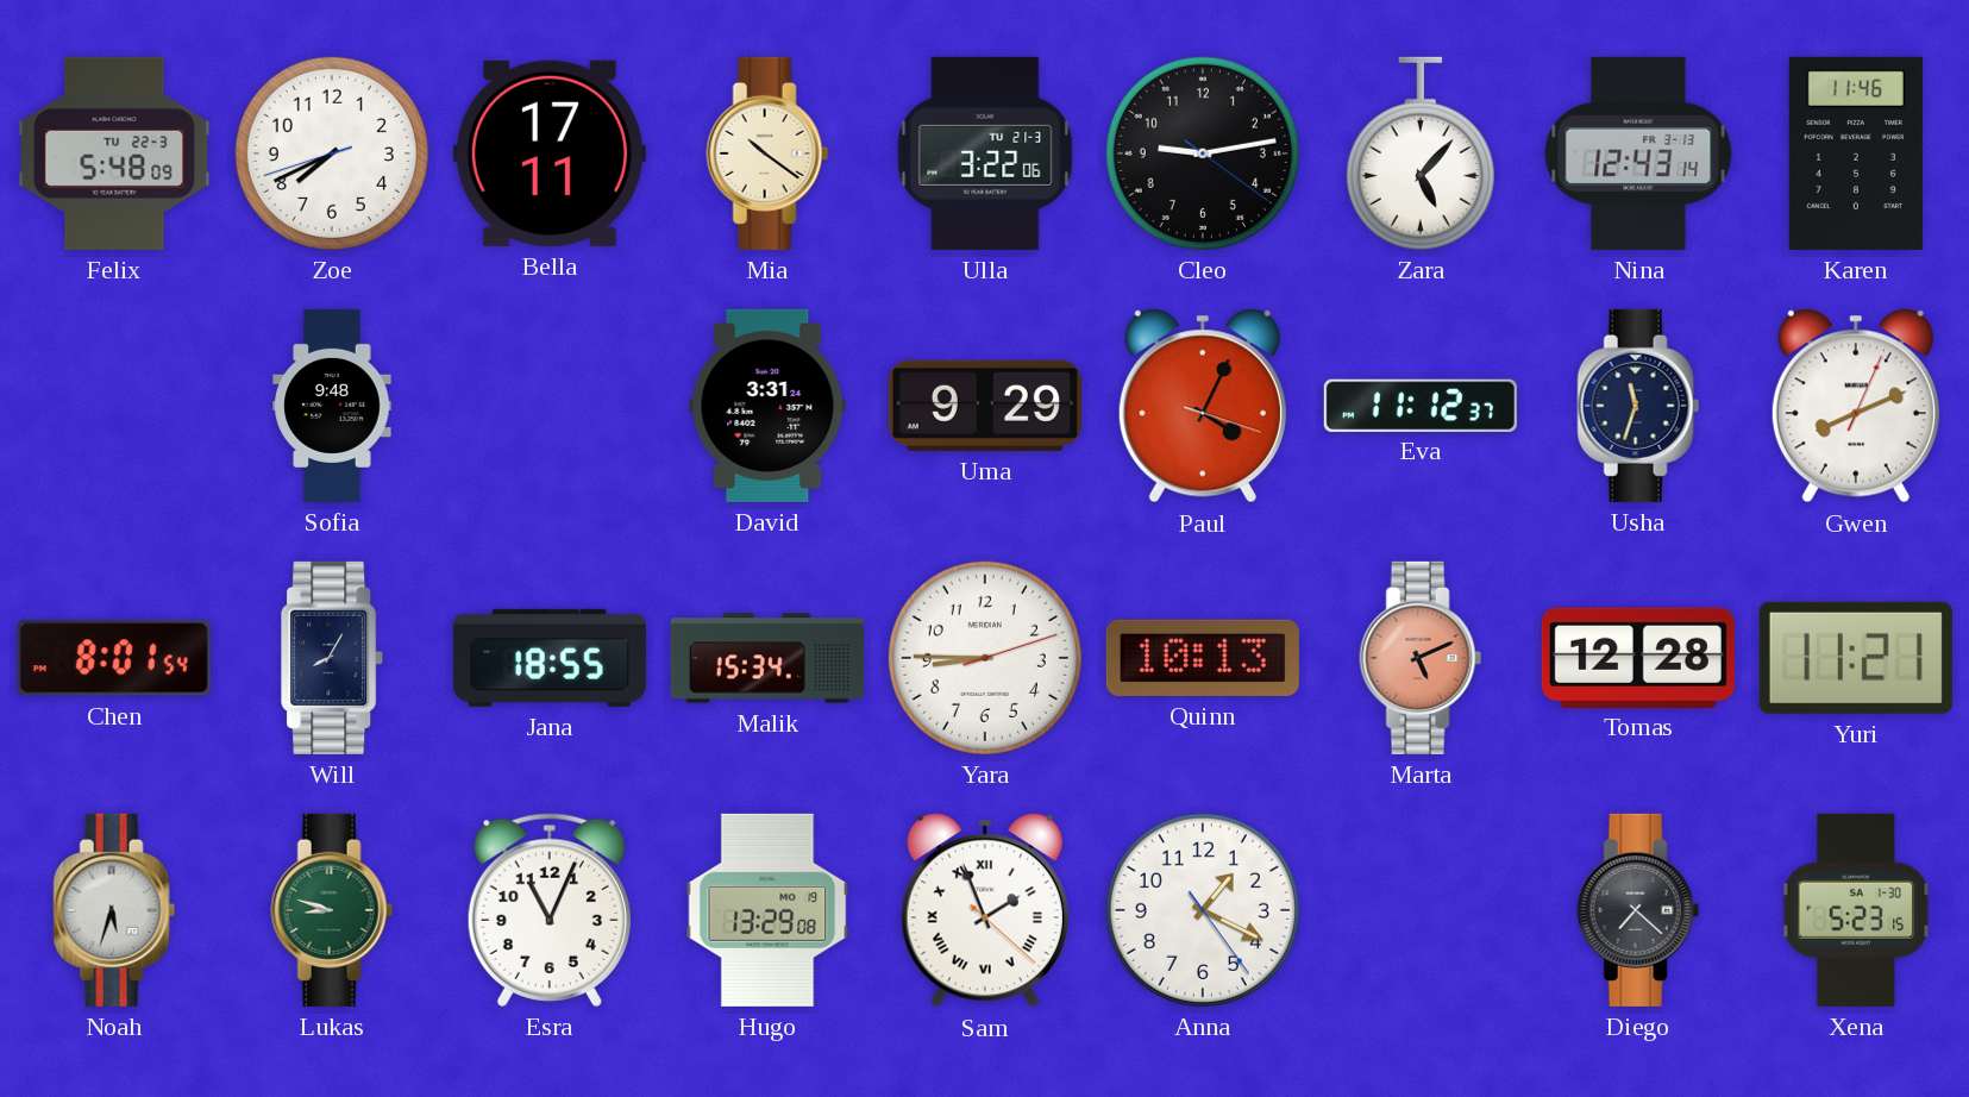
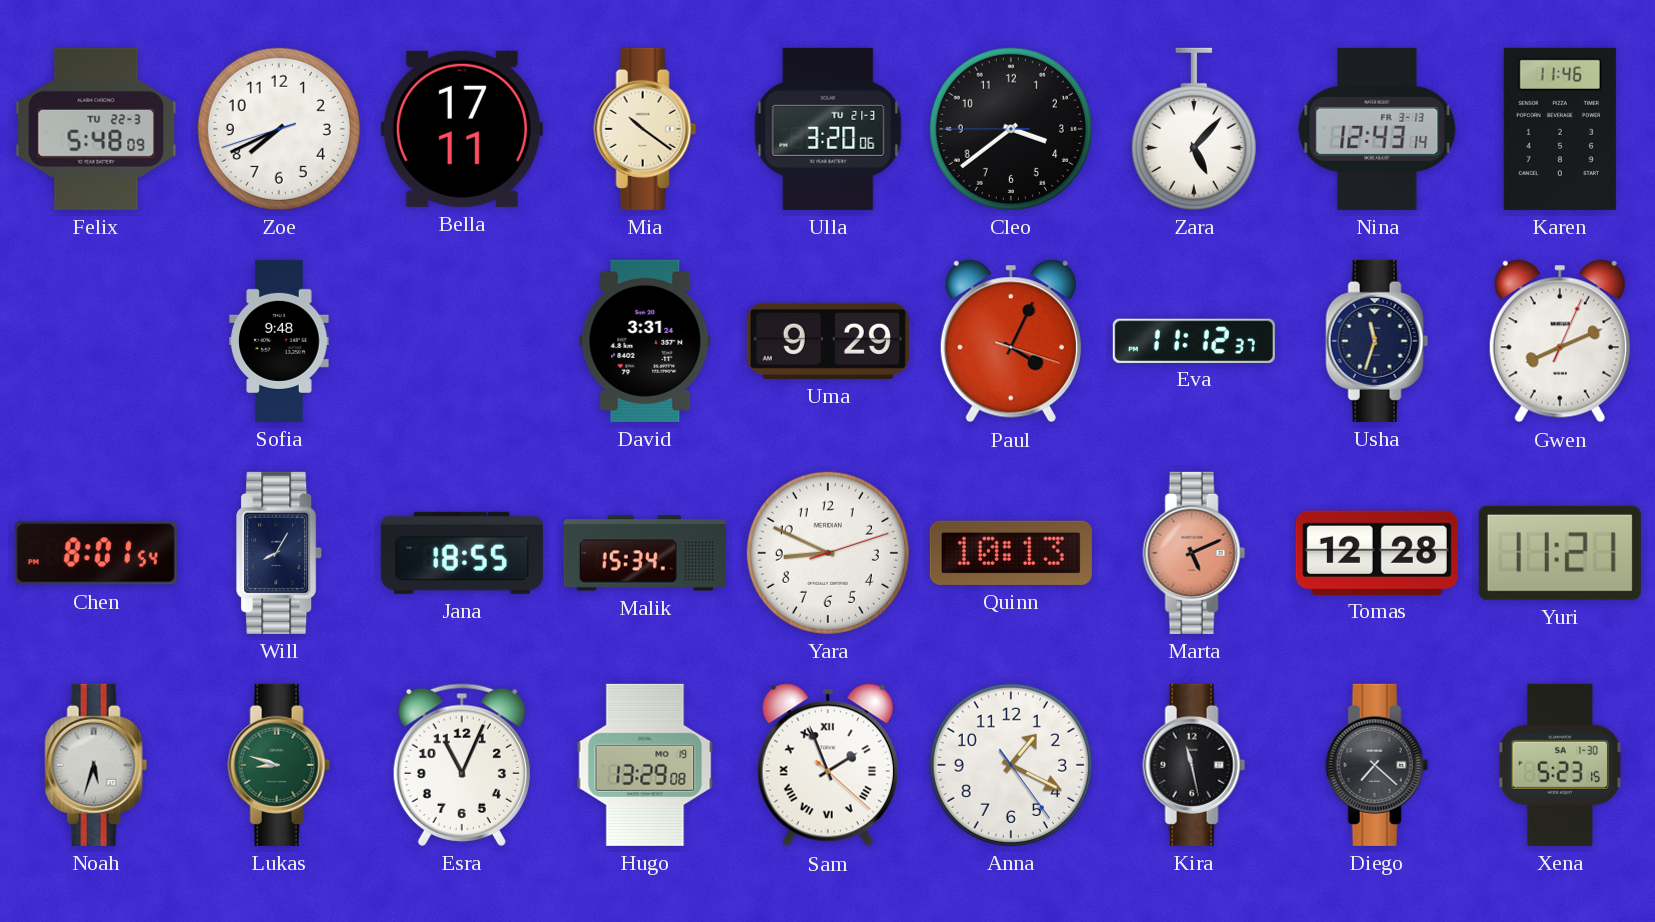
Ulla: 3:22 -> 3:20 (828, 129)
Cleo: 9:13 -> 3:38 (1011, 129)
Yara: 8:45 -> 8:49 (828, 553)
Kira: none -> 11:28 (1194, 765)
